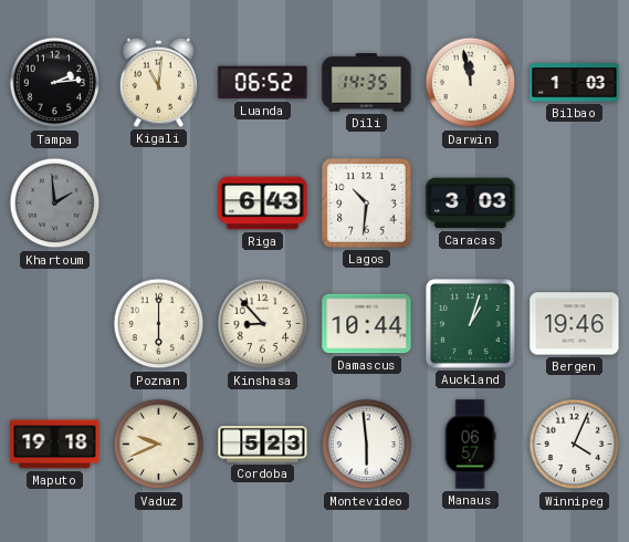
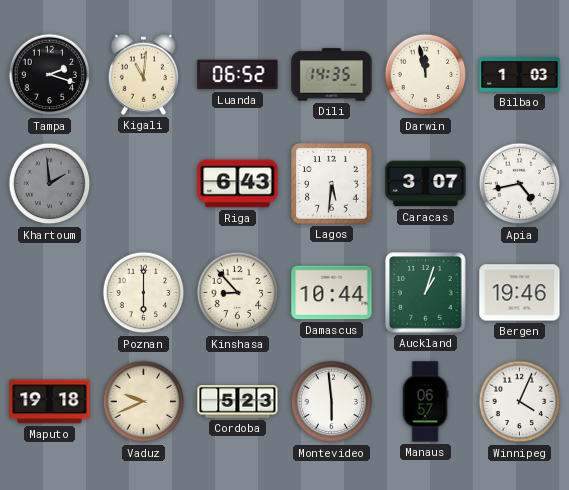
Tampa: 2:14 -> 2:18 (50, 75)
Lagos: 10:31 -> 5:31 (332, 184)
Caracas: 3:03 -> 3:07 (426, 184)
Apia: none -> 4:43 (520, 184)
